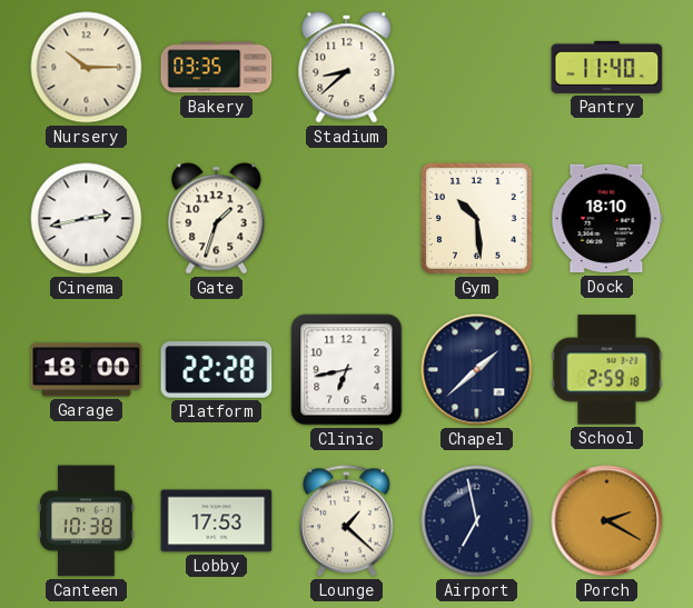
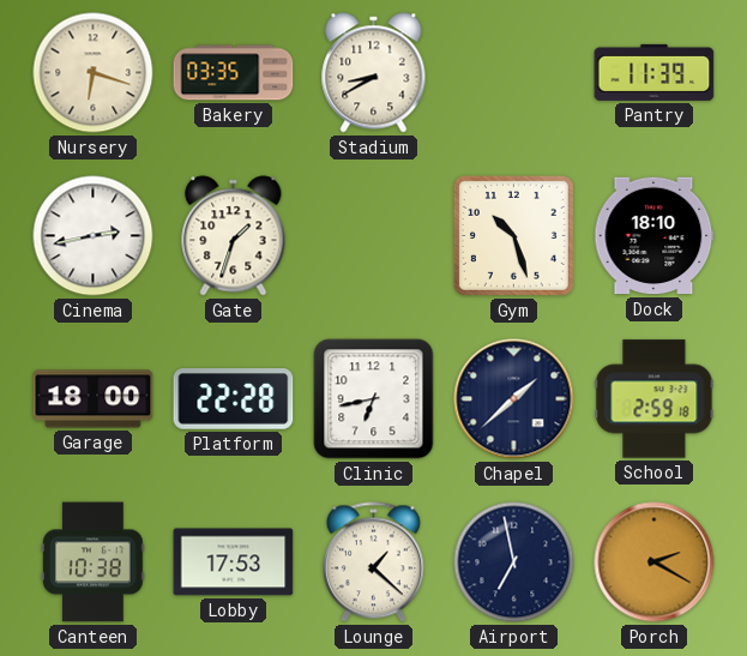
Nursery: 10:15 -> 6:18 (94, 73)
Stadium: 8:38 -> 8:40 (374, 73)
Pantry: 11:40 -> 11:39 (655, 72)
Gym: 10:29 -> 10:27 (513, 235)
